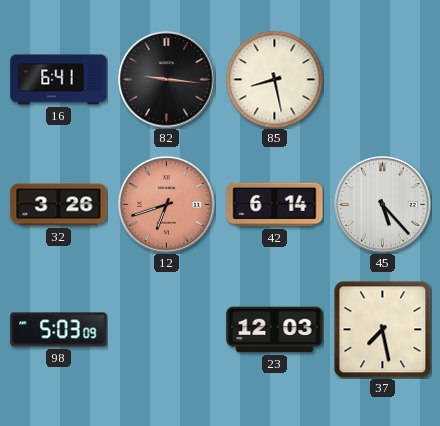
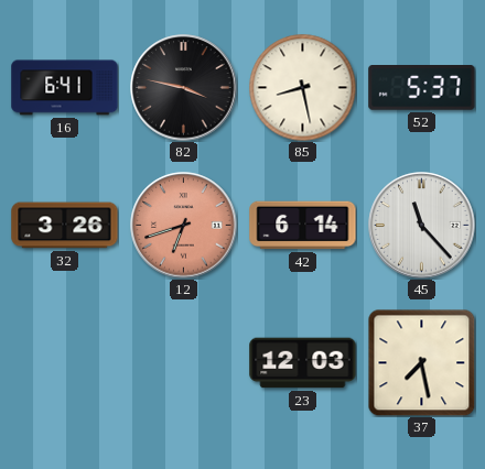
82: 9:16 -> 3:47 (184, 88)
52: none -> 5:37 (422, 88)
45: 5:23 -> 11:23 (422, 226)
98: 5:03 -> none (59, 330)
